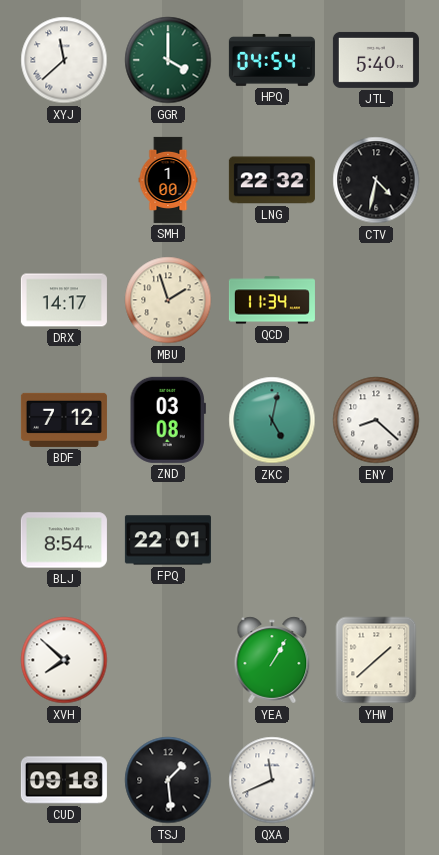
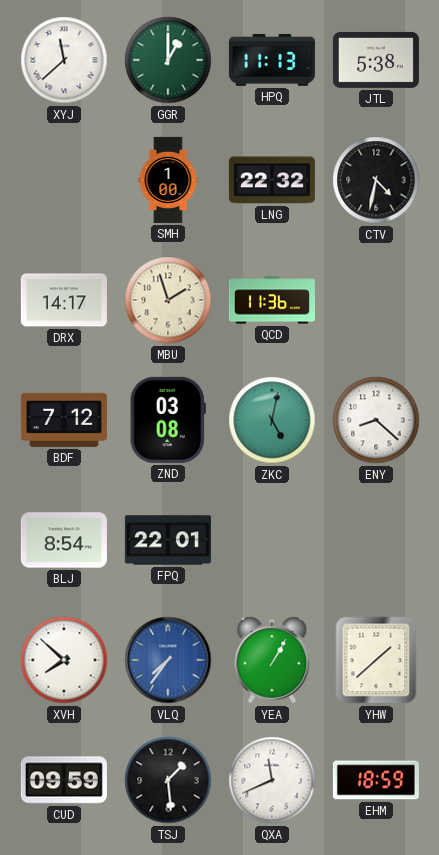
GGR: 4:00 -> 1:00 (168, 60)
HPQ: 04:54 -> 11:13 (272, 60)
JTL: 5:40 -> 5:38 (376, 60)
QCD: 11:34 -> 11:36 (272, 300)
VLQ: none -> 7:36 (168, 660)
CUD: 09:18 -> 09:59 (64, 780)
EHM: none -> 18:59 (376, 780)
